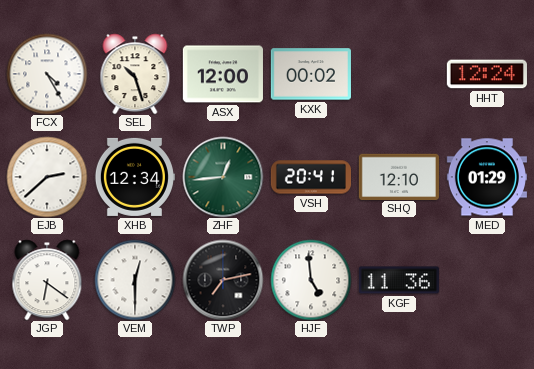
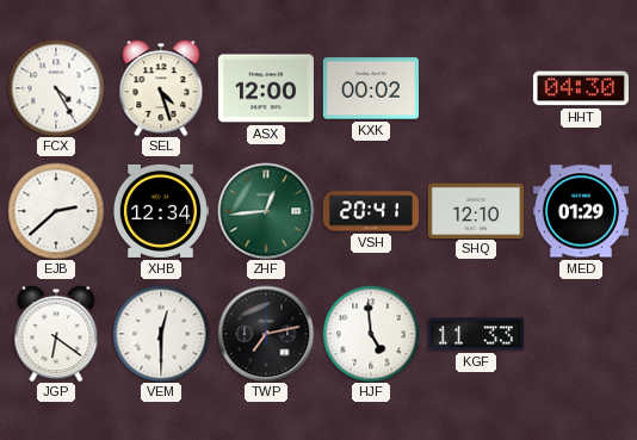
SEL: 10:27 -> 4:27 (161, 88)
HHT: 12:24 -> 04:30 (581, 88)
KGF: 11:36 -> 11:33 (476, 334)
